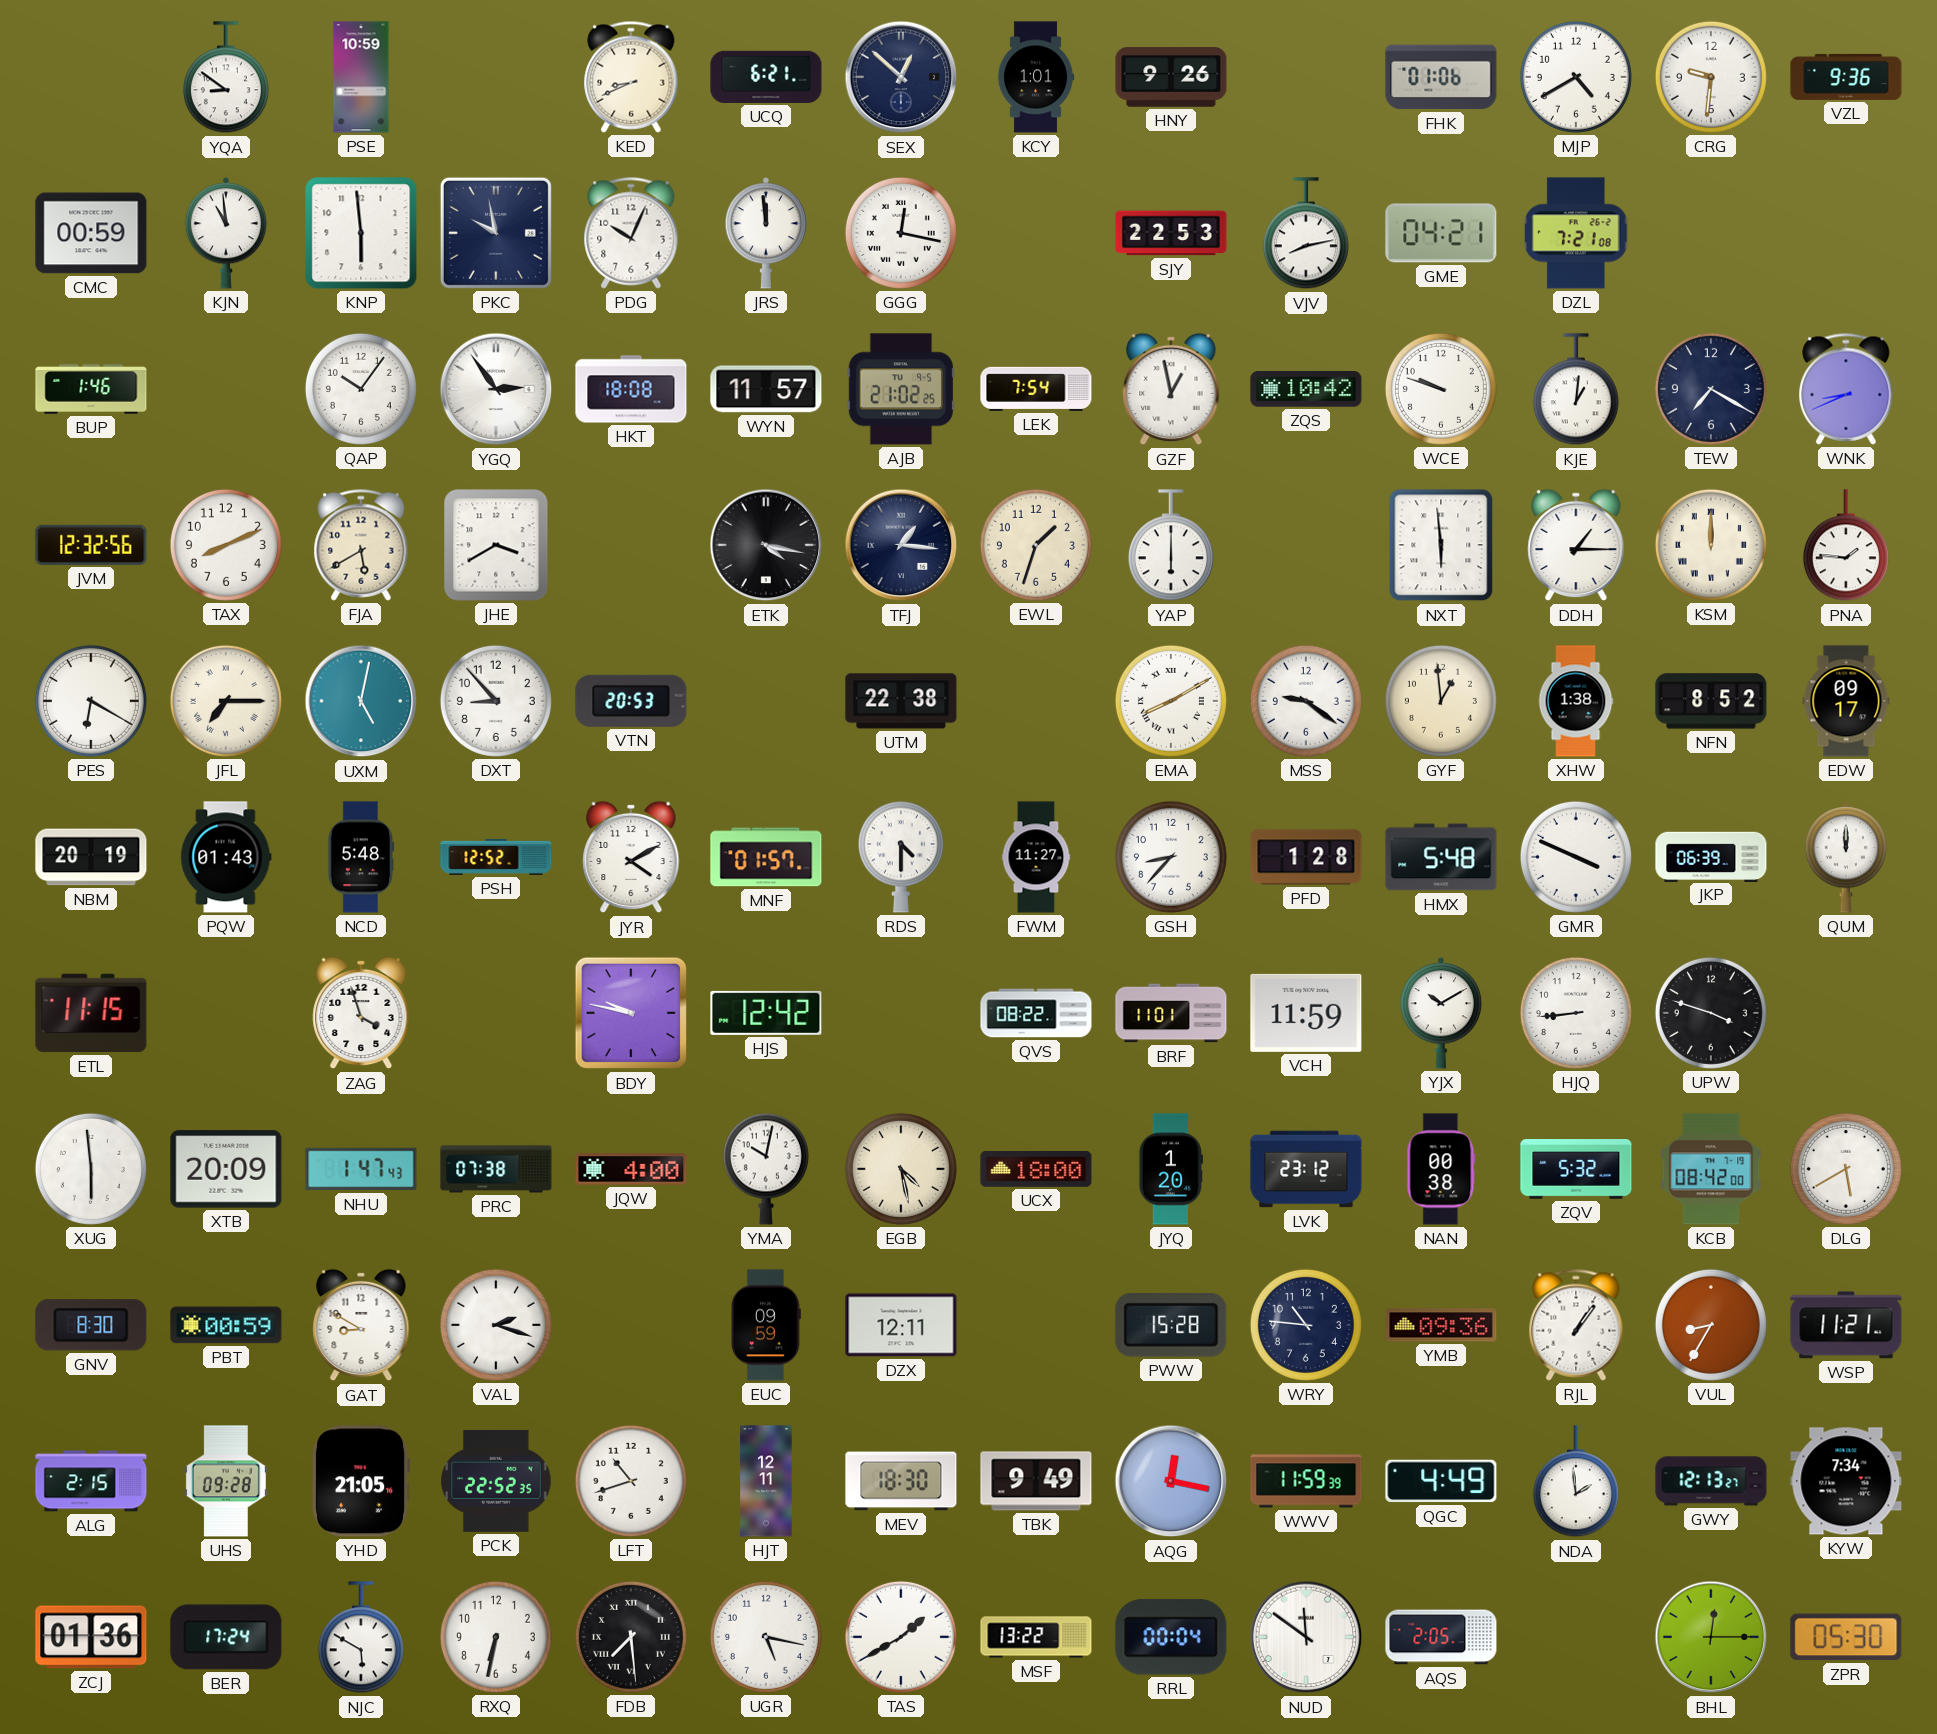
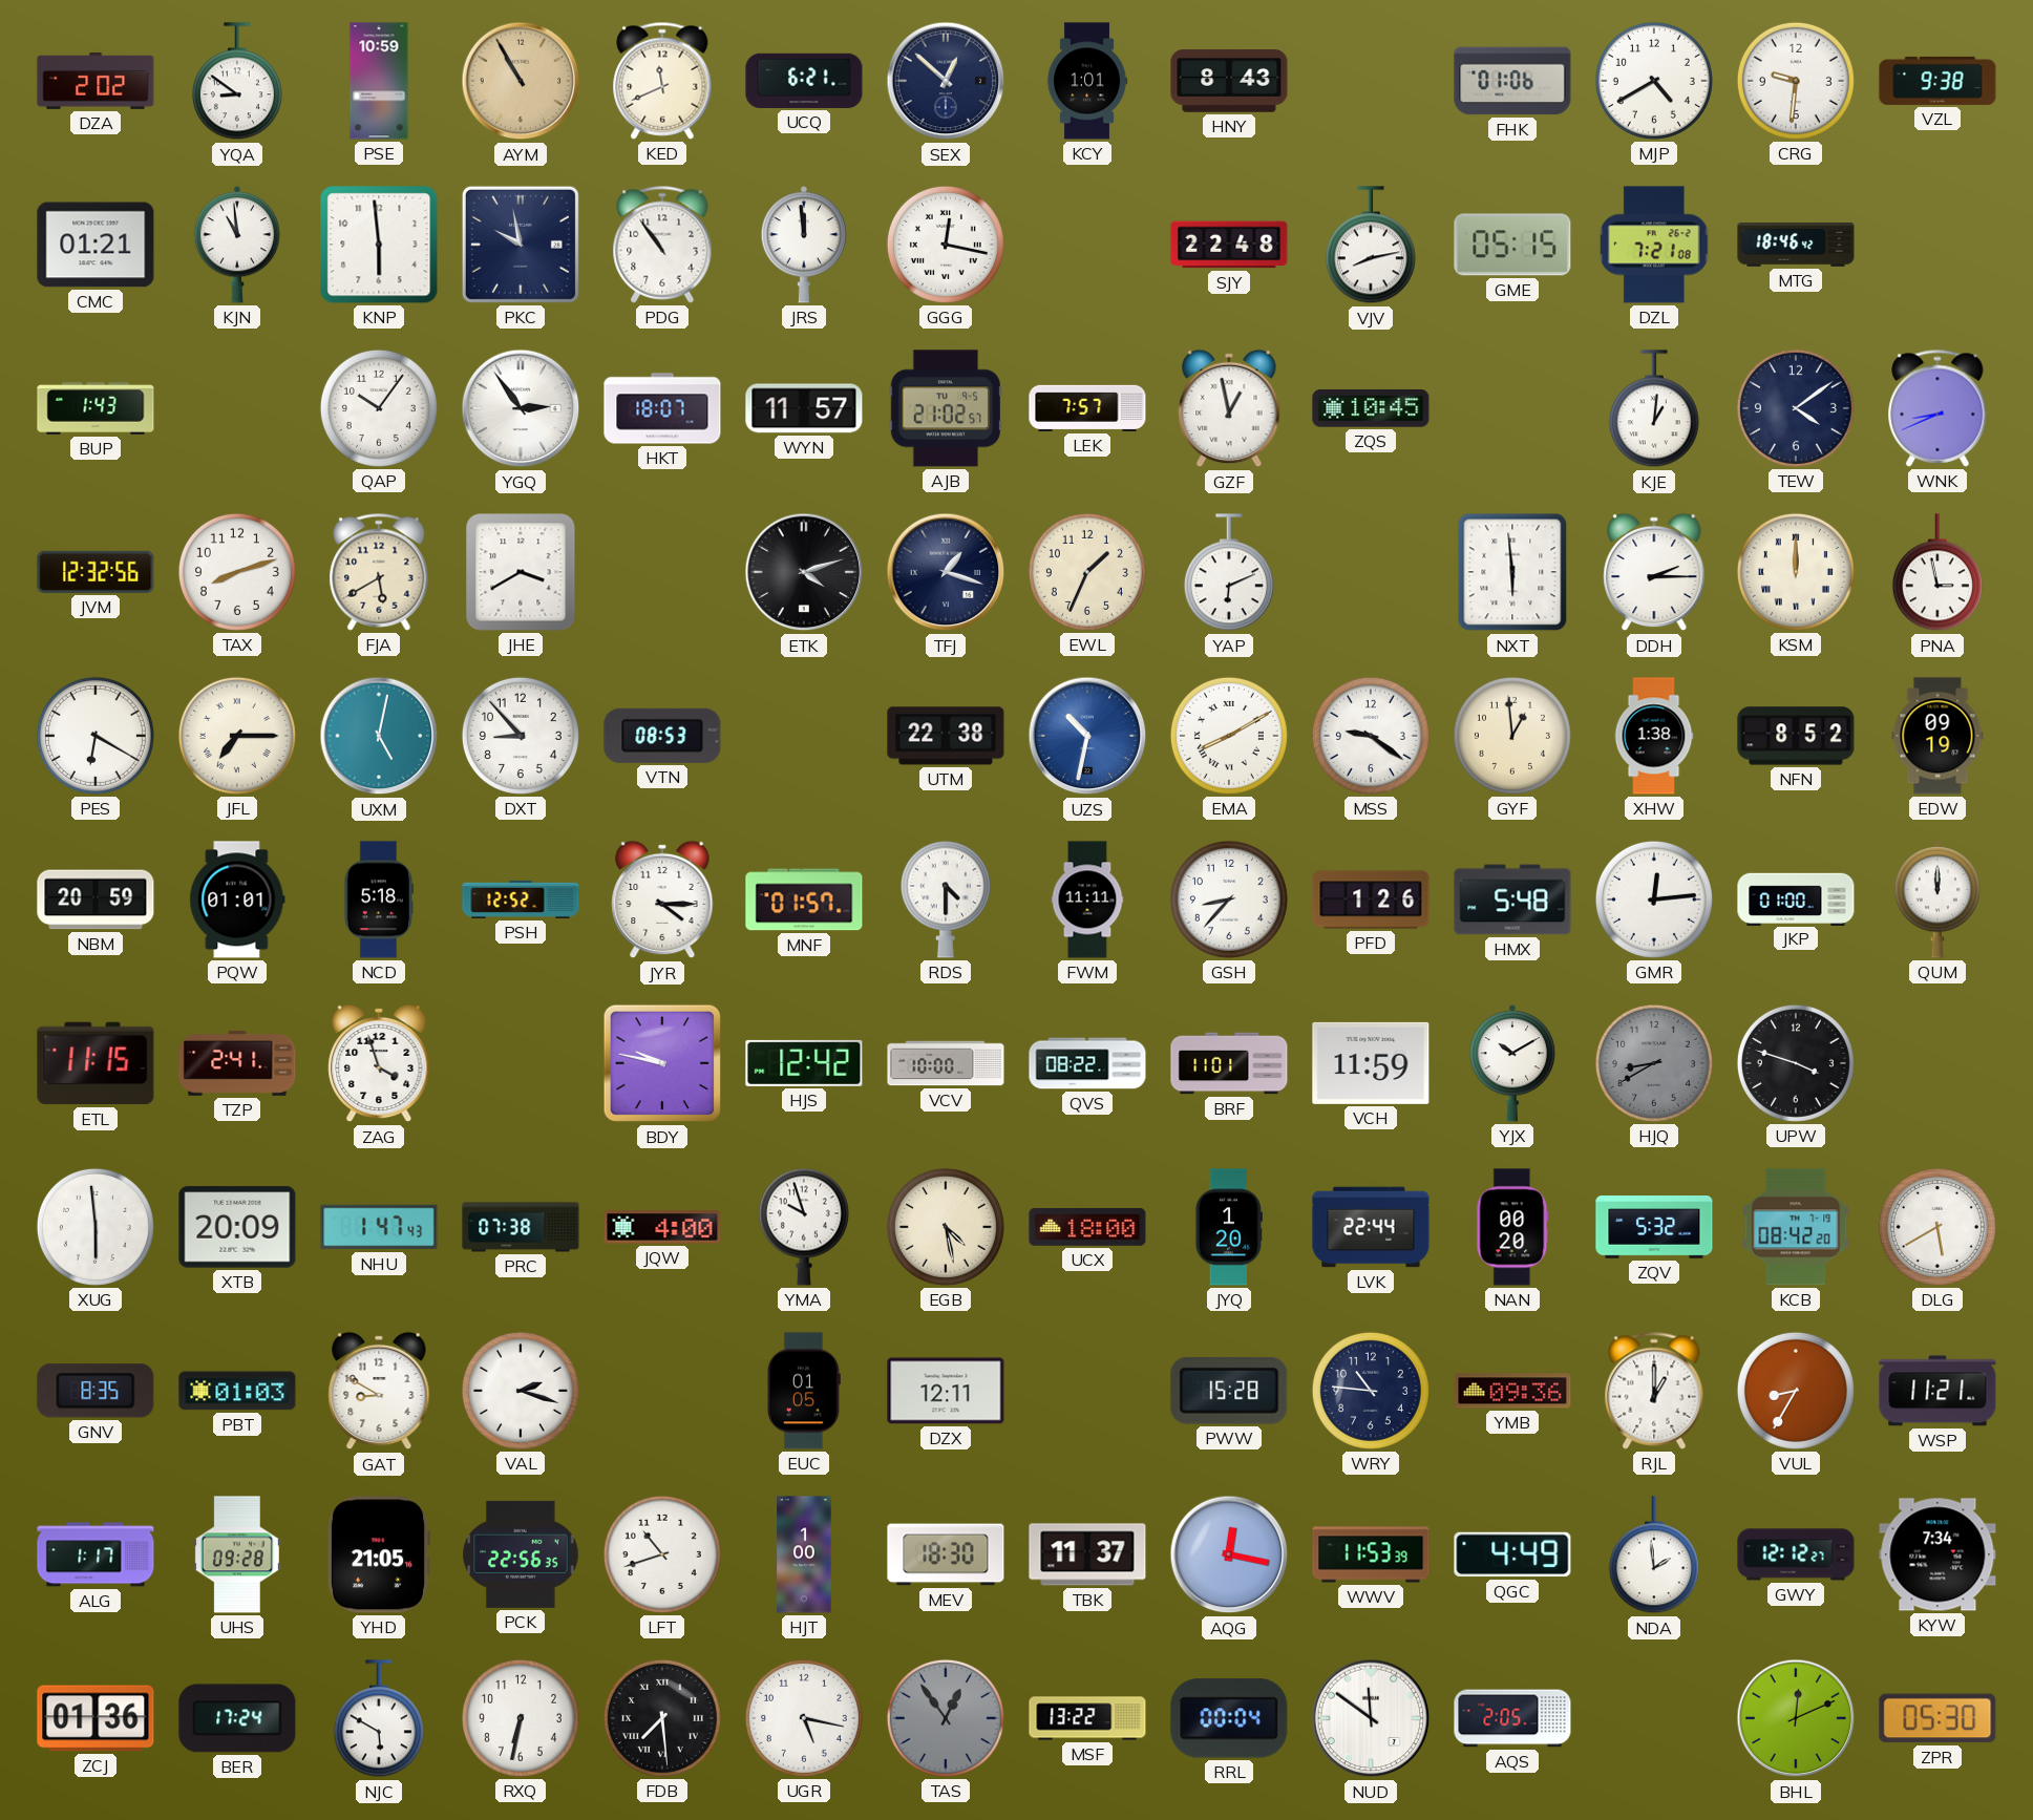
DZA: none -> 2:02 (96, 81)
AYM: none -> 10:55 (521, 81)
KED: 8:41 -> 11:41 (662, 81)
HNY: 9:26 -> 8:43 (1229, 81)
VZL: 9:36 -> 9:38 (1937, 81)
CMC: 00:59 -> 01:21 (96, 245)
PDG: 10:04 -> 10:54 (662, 245)
SJY: 22:53 -> 22:48 (1229, 245)
GME: 04:21 -> 05:15 (1512, 245)
MTG: none -> 18:46 (1796, 245)
BUP: 1:46 -> 1:43 (96, 408)
HKT: 18:08 -> 18:07 (662, 408)
AJB: 21:02:25 -> 21:02:57 (946, 408)
LEK: 7:54 -> 7:57 (1087, 408)
ZQS: 10:42 -> 10:45 (1371, 408)
WCE: 9:48 -> none (1441, 389)
TEW: 7:20 -> 4:09 (1796, 408)
TAX: 8:11 -> 8:12 (237, 572)
ETK: 4:17 -> 4:12 (804, 572)
TFJ: 1:16 -> 1:18 (946, 572)
EWL: 1:33 -> 1:34 (1087, 572)
YAP: 6:00 -> 6:11 (1229, 573)
DDH: 1:15 -> 2:15 (1654, 572)
PNA: 1:46 -> 2:58 (1937, 573)
VTN: 20:53 -> 08:53 (662, 736)
UZS: none -> 10:32 (1087, 736)
EDW: 09:17 -> 09:19 (1937, 736)
NBM: 20:19 -> 20:59 (96, 900)
PQW: 01:43 -> 01:01 (237, 900)
NCD: 5:48 -> 5:18 (379, 900)
JYR: 4:10 -> 4:15 (662, 900)
FWM: 11:27 -> 11:11 (1087, 900)
PFD: 1:28 -> 1:26 (1371, 900)
GMR: 3:49 -> 12:14 (1654, 900)
JKP: 06:39 -> 01:00 (1796, 898)
TZP: none -> 2:41 (237, 1063)
VCV: none -> 10:00 (946, 1063)
HJQ: 8:44 -> 8:40 (1654, 1063)
HJQ dial: white -> grey (1654, 1063)
YMA: 10:02 -> 9:57 (804, 1227)
LVK: 23:12 -> 22:44 (1371, 1227)
NAN: 00:38 -> 00:20 (1512, 1227)
KCB: 08:42:00 -> 08:42:20 (1796, 1227)
GNV: 8:30 -> 8:35 (96, 1391)
PBT: 00:59 -> 01:03 (237, 1391)
EUC: 09:59 -> 01:05 (804, 1391)
RJL: 1:06 -> 1:00 (1654, 1391)
ALG: 2:15 -> 1:17 (96, 1554)
PCK: 22:52 -> 22:56 (521, 1554)
HJT: 12:11 -> 1:00 (804, 1554)
TBK: 9:49 -> 11:37 (1087, 1554)
WWV: 11:59 -> 11:53 (1371, 1554)
GWY: 12:13 -> 12:12 (1796, 1554)
TAS: 1:40 -> 12:54 (946, 1718)
TAS dial: white -> grey (946, 1718)
BHL: 12:15 -> 12:11 (1796, 1718)
